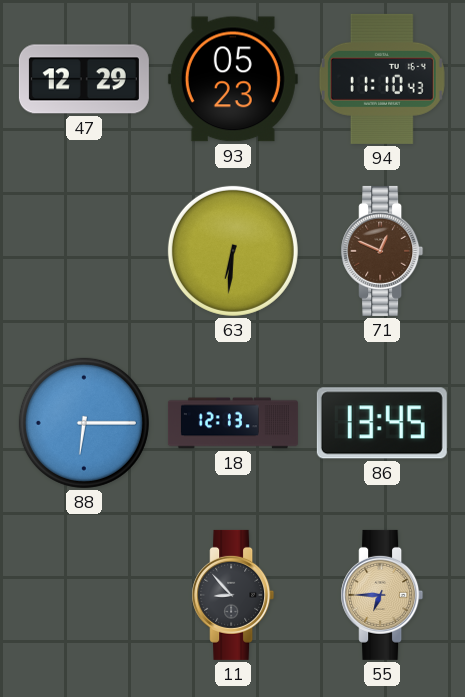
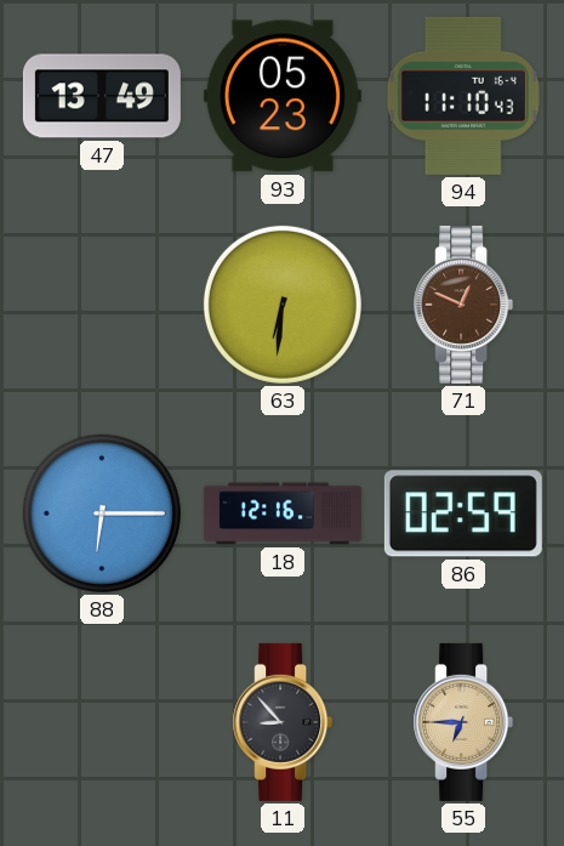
47: 12:29 -> 13:49 (102, 96)
18: 12:13 -> 12:16 (283, 513)
86: 13:45 -> 02:59 (463, 513)
